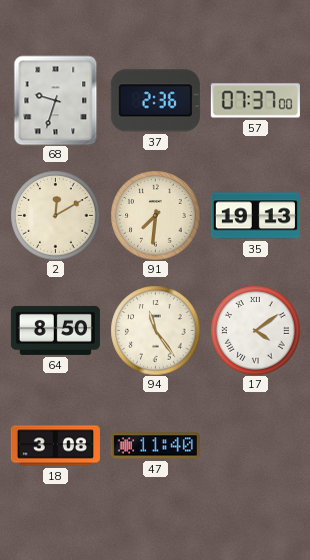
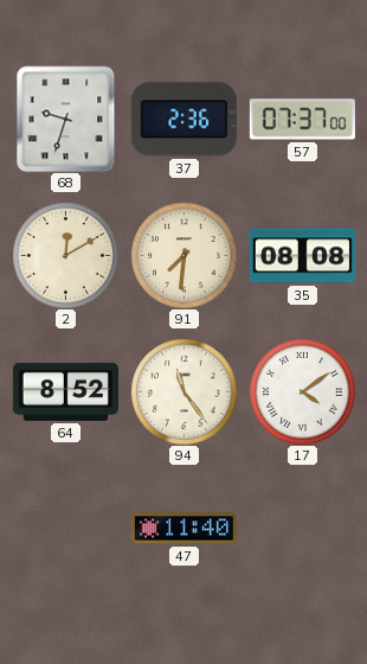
35: 19:13 -> 08:08 (302, 256)
64: 8:50 -> 8:52 (65, 391)
18: 3:08 -> none (55, 446)
